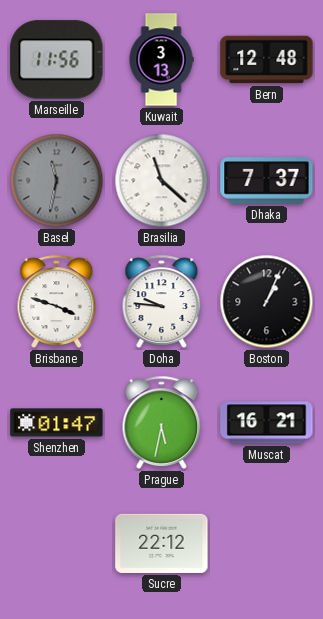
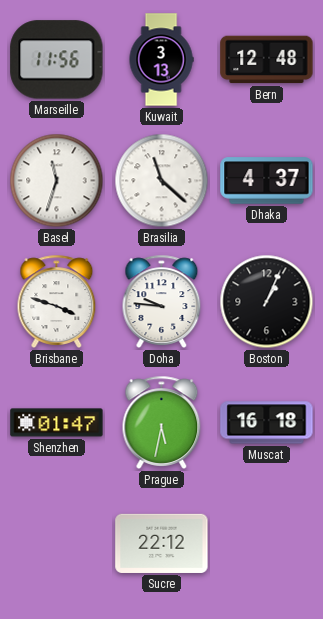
Basel: 11:32 -> 11:33 (57, 181)
Basel dial: grey -> white (57, 181)
Dhaka: 7:37 -> 4:37 (267, 181)
Muscat: 16:21 -> 16:18 (267, 423)
